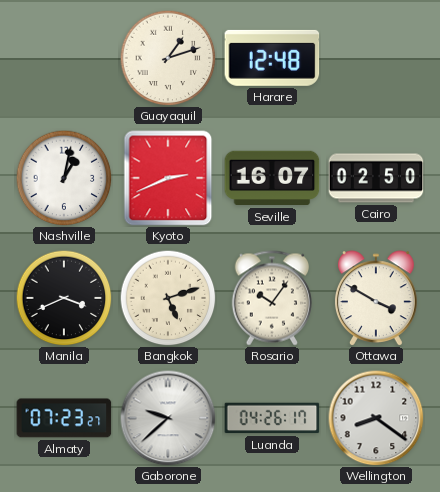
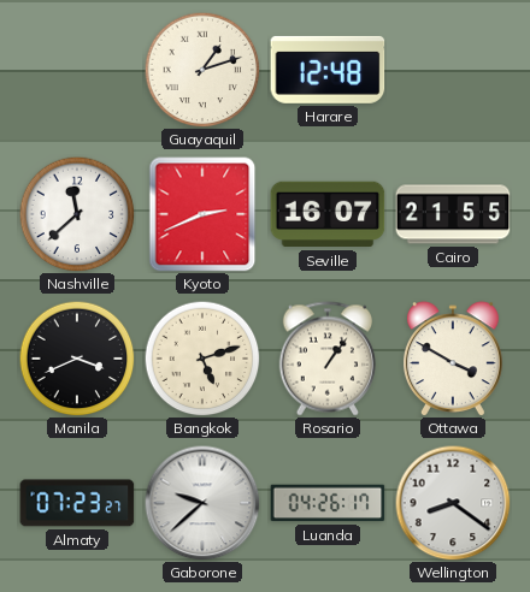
Nashville: 1:02 -> 11:38 (77, 214)
Cairo: 02:50 -> 21:55 (453, 214)
Rosario: 10:06 -> 1:06 (326, 359)
